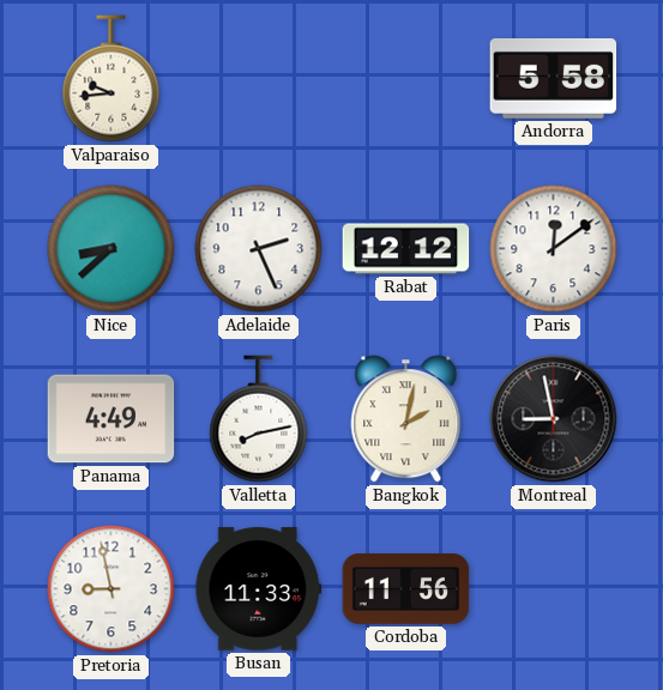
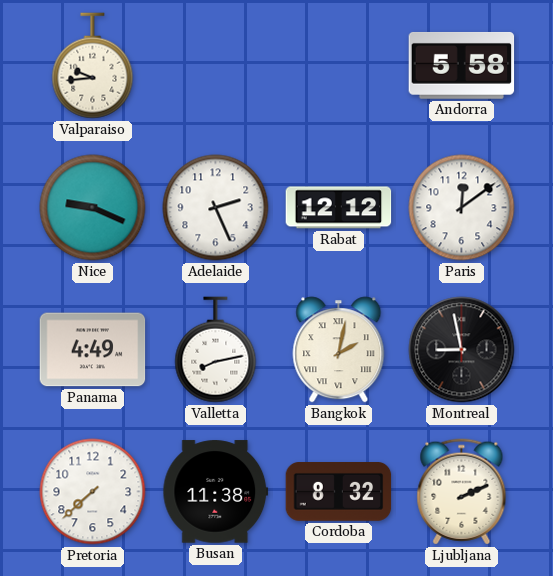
Nice: 8:38 -> 9:19 (93, 208)
Pretoria: 8:58 -> 7:38 (93, 492)
Busan: 11:33 -> 11:38 (216, 492)
Cordoba: 11:56 -> 8:32 (339, 492)
Ljubljana: none -> 2:11 (462, 492)
